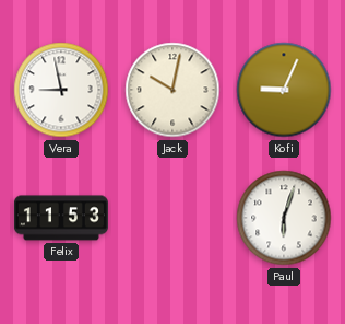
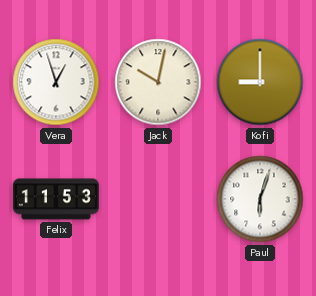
Vera: 8:58 -> 12:57 (56, 82)
Kofi: 9:04 -> 9:00 (260, 82)
